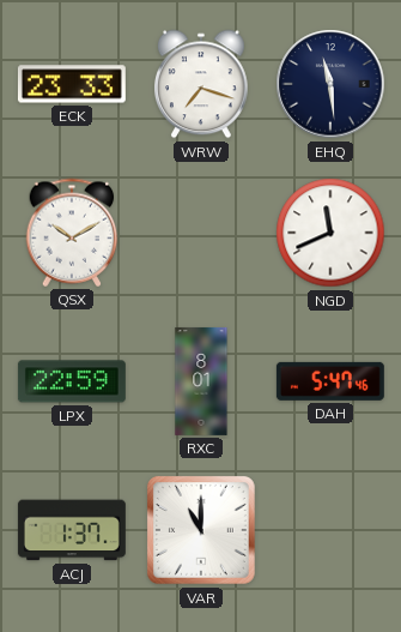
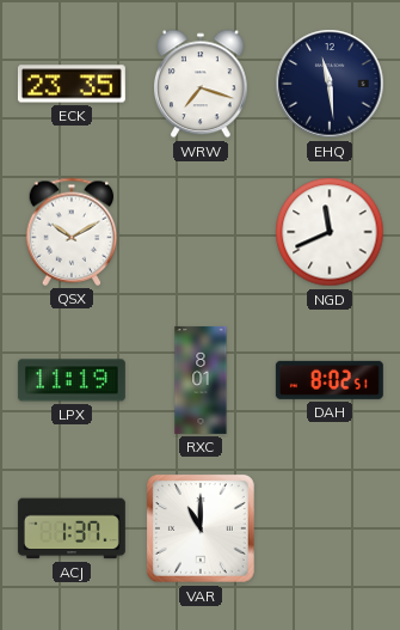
ECK: 23:33 -> 23:35 (72, 84)
LPX: 22:59 -> 11:19 (72, 380)
DAH: 5:47 -> 8:02 (330, 380)
